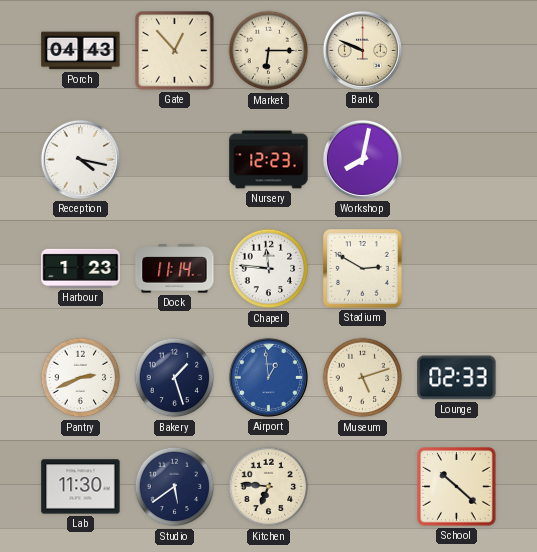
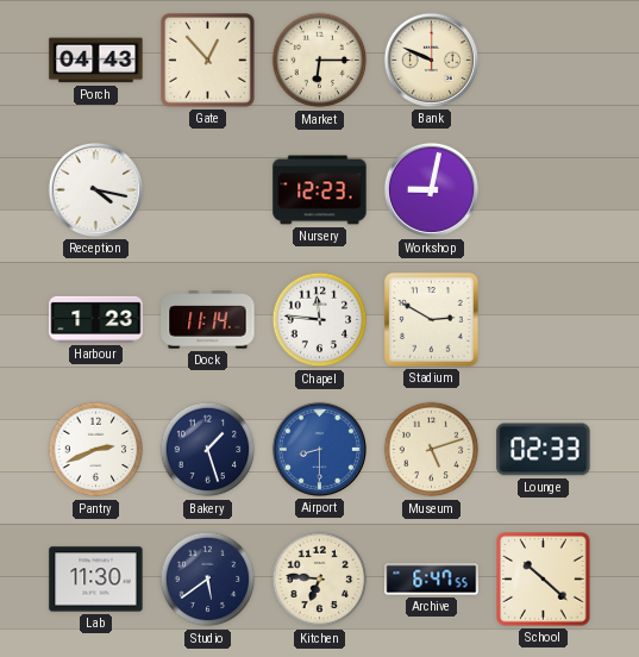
Workshop: 8:02 -> 9:02 (431, 189)
Airport: 12:59 -> 8:30 (319, 449)
Archive: none -> 6:47 (432, 580)
